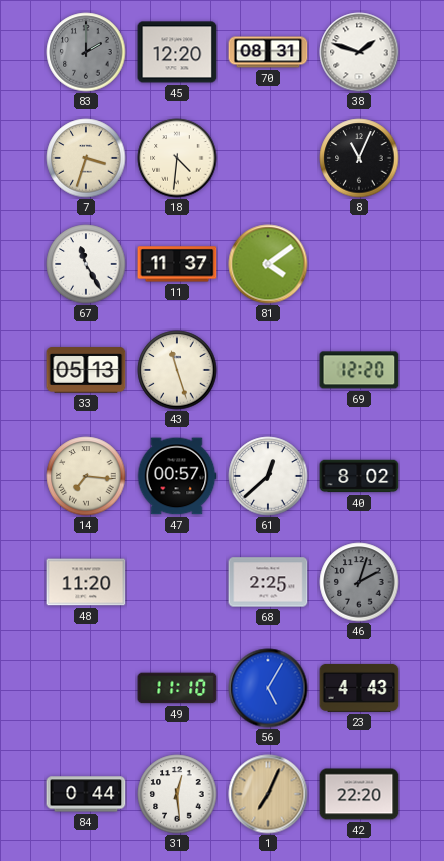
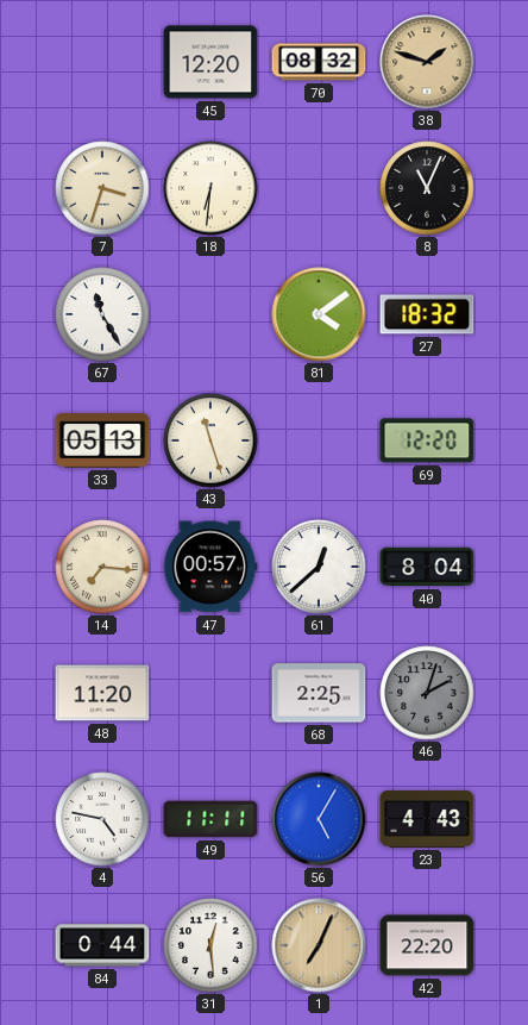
83: 2:00 -> none (86, 52)
70: 08:31 -> 08:32 (319, 62)
38 dial: white -> champagne (427, 62)
18: 4:31 -> 6:31 (210, 188)
11: 11:37 -> none (177, 264)
27: none -> 18:32 (427, 314)
40: 8:02 -> 8:04 (427, 567)
4: none -> 4:47 (102, 819)
49: 11:10 -> 11:11 (210, 819)
